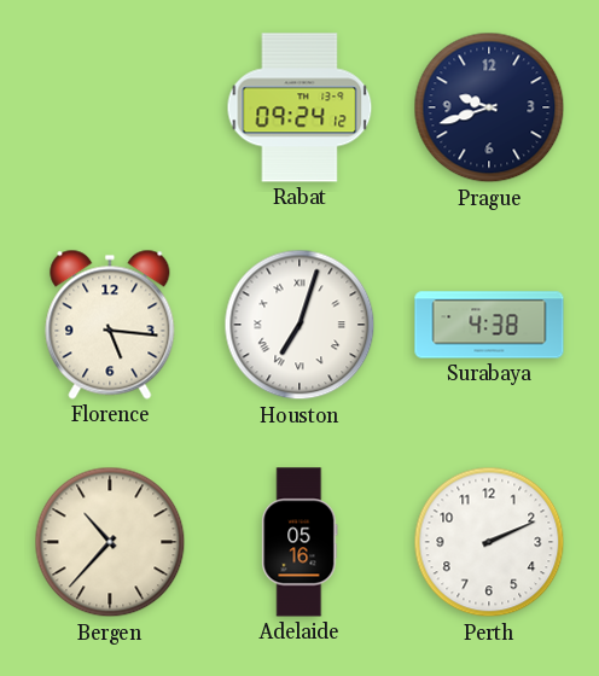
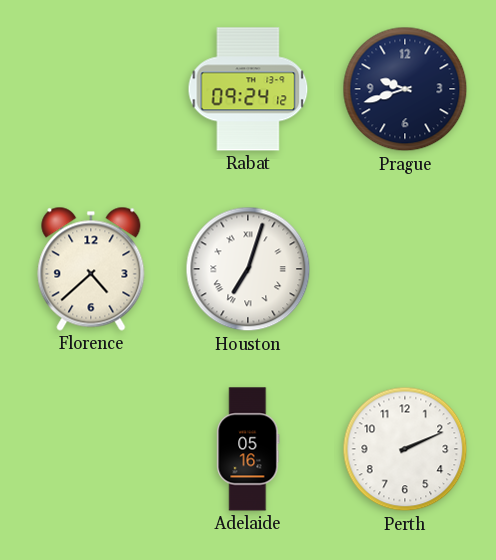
Florence: 5:16 -> 4:38 (91, 269)
Surabaya: 4:38 -> none (489, 325)
Bergen: 10:37 -> none (110, 542)
